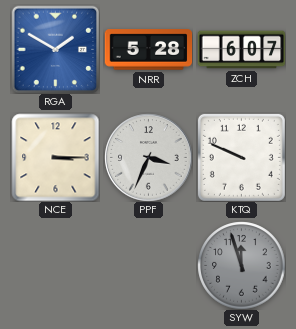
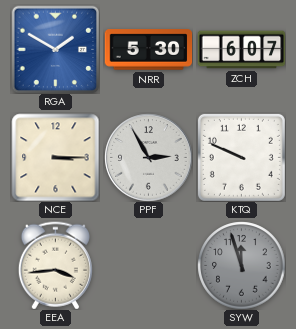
NRR: 5:28 -> 5:30 (148, 50)
PPF: 3:34 -> 2:55 (148, 157)
EEA: none -> 3:44 (55, 265)
